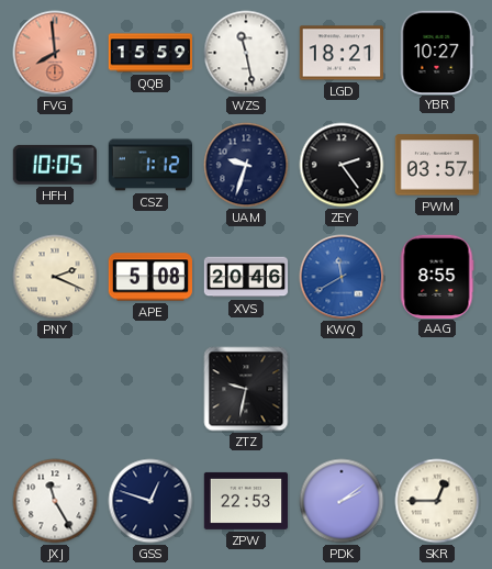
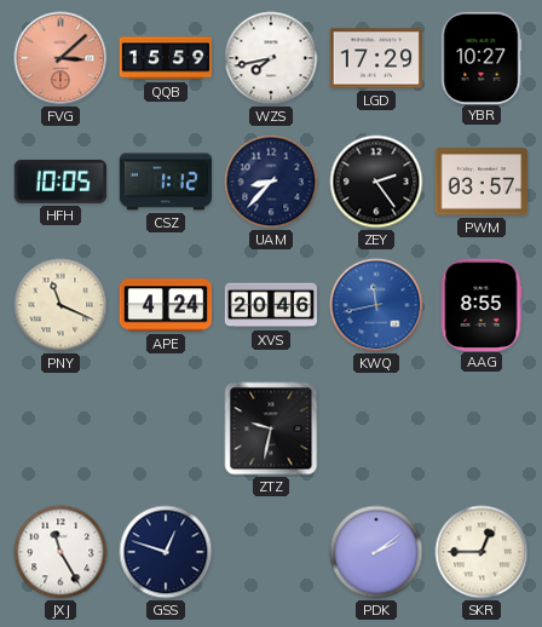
FVG: 7:59 -> 3:08 (60, 58)
WZS: 11:28 -> 7:43 (271, 58)
LGD: 18:21 -> 17:29 (375, 58)
UAM: 9:33 -> 8:37 (271, 182)
PNY: 2:19 -> 11:19 (60, 305)
APE: 5:08 -> 4:24 (165, 305)
KWQ: 11:40 -> 11:43 (376, 305)
ZPW: 22:53 -> none (245, 501)
